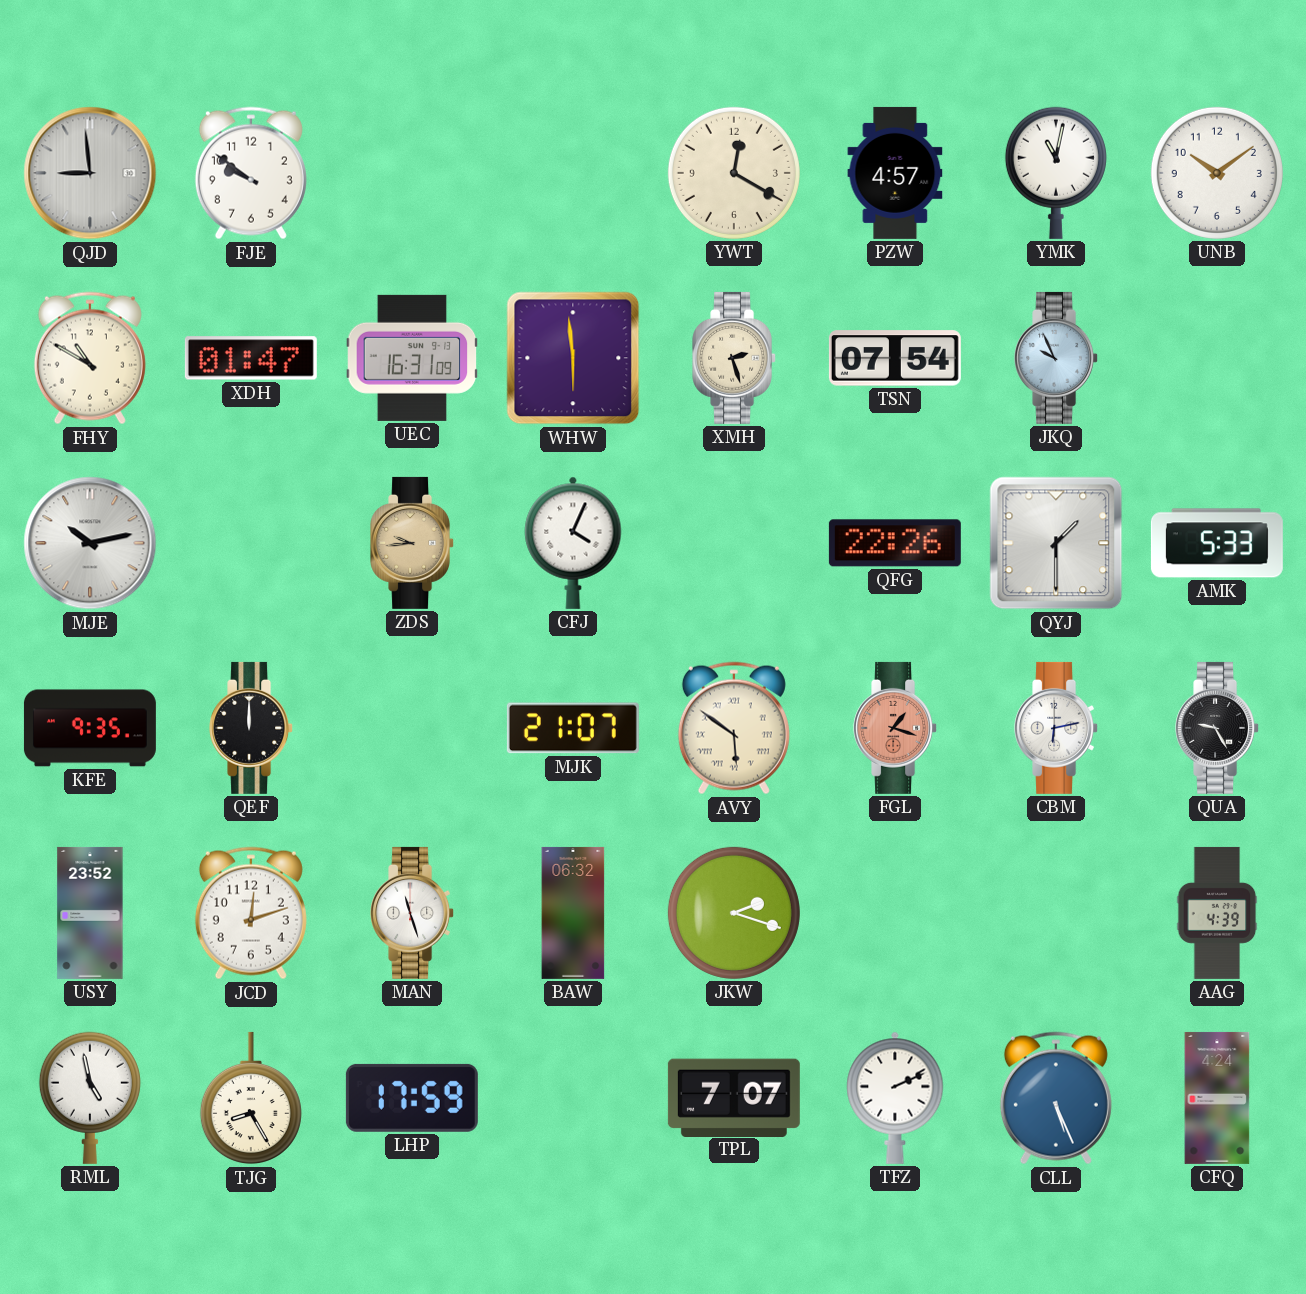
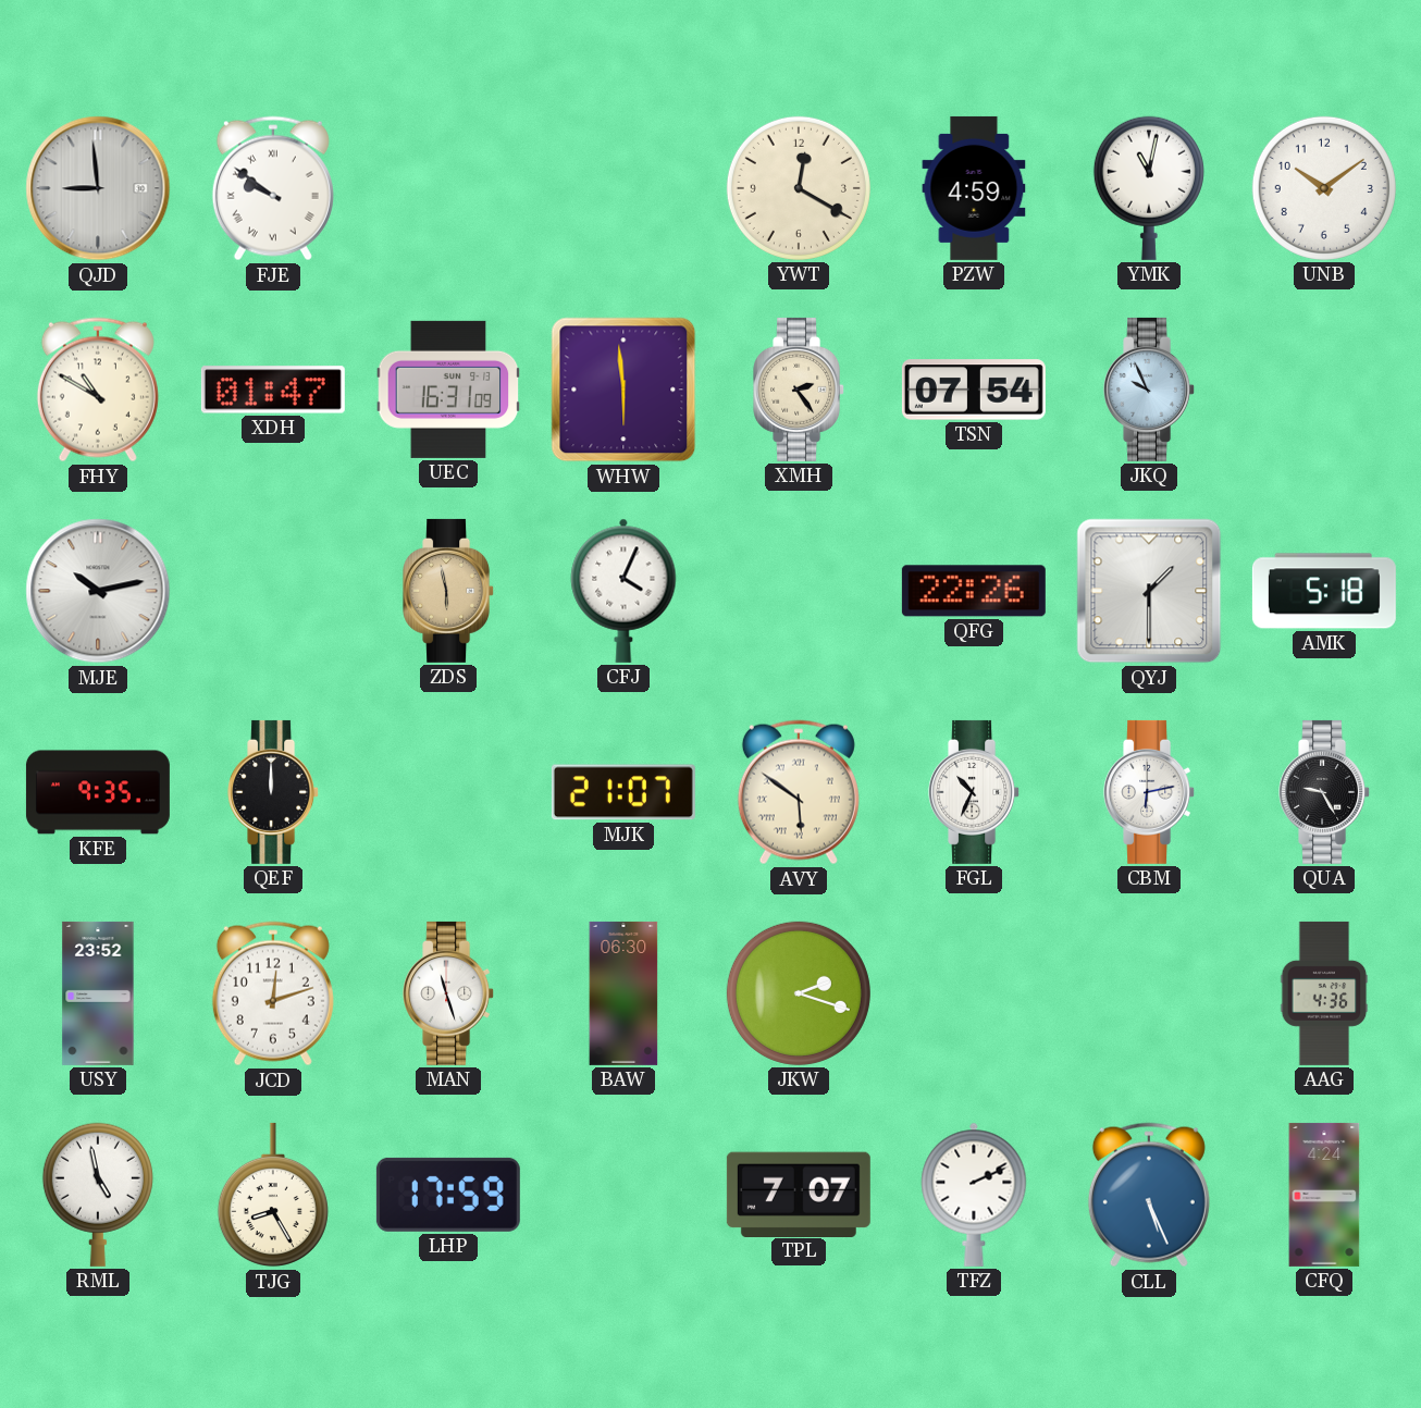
FJE numerals: Arabic -> Roman (273, 188)
PZW: 4:57 -> 4:59 (974, 188)
XMH: 2:27 -> 2:24 (800, 390)
ZDS: 9:44 -> 5:58 (449, 591)
AMK: 5:33 -> 5:18 (1324, 591)
FGL: 1:18 -> 10:34 (975, 792)
FGL dial: salmon -> white (975, 792)
BAW: 06:32 -> 06:30 (623, 993)
AAG: 4:39 -> 4:36 (1324, 993)
